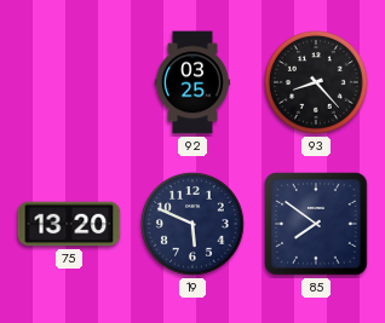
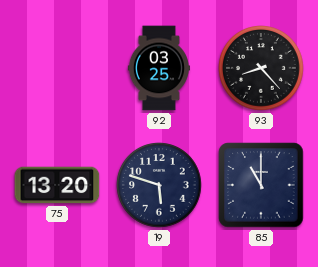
19: 5:49 -> 5:48 (159, 185)
85: 7:51 -> 11:00 (261, 185)
